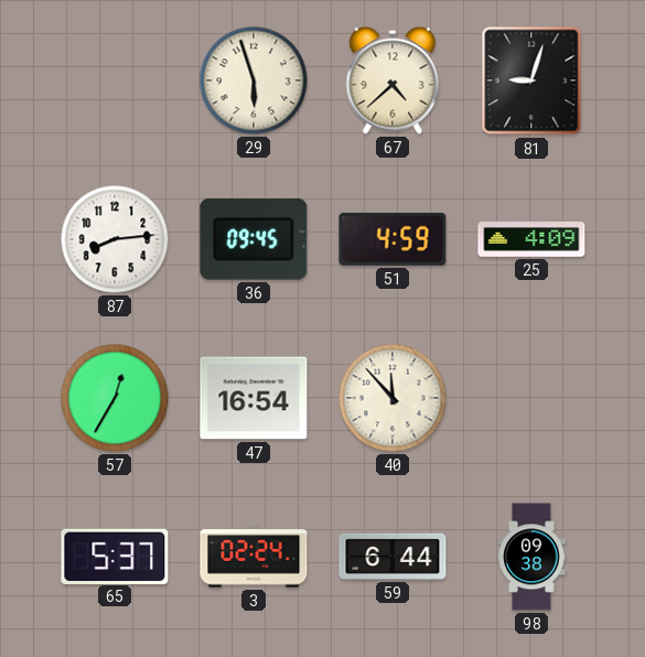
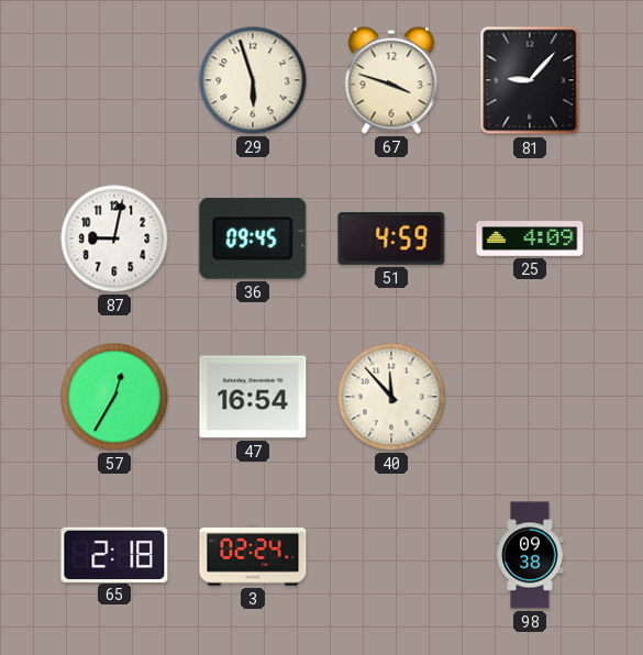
67: 4:38 -> 3:48 (391, 80)
81: 9:03 -> 9:07 (530, 80)
87: 8:14 -> 9:02 (114, 238)
65: 5:37 -> 2:18 (114, 554)
59: 6:44 -> none (393, 557)
